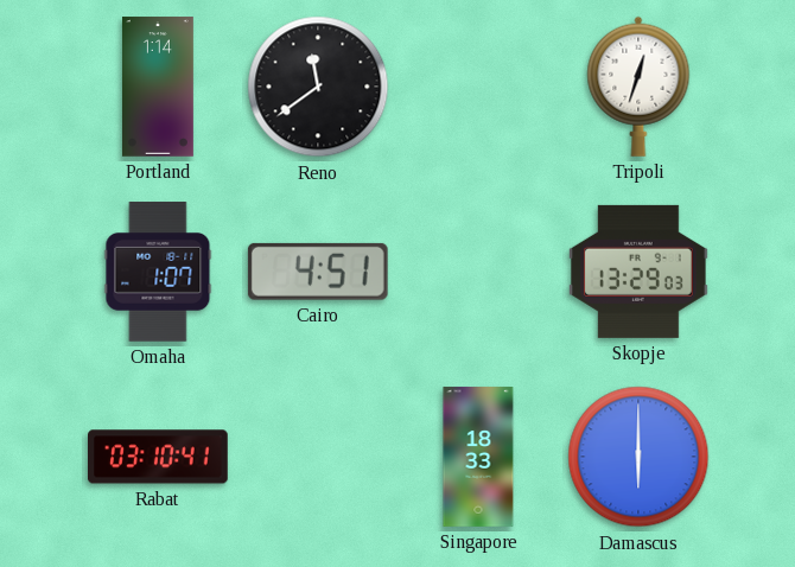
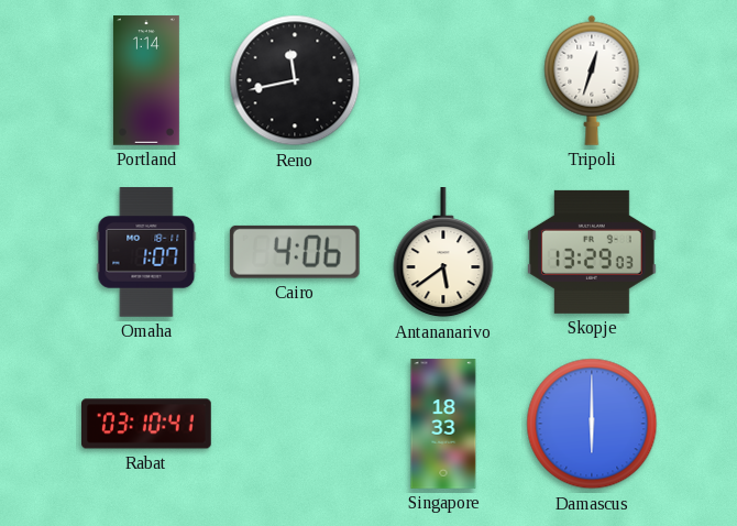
Reno: 11:39 -> 11:43 (295, 80)
Cairo: 4:51 -> 4:06 (295, 252)
Antananarivo: none -> 5:39 (443, 253)
